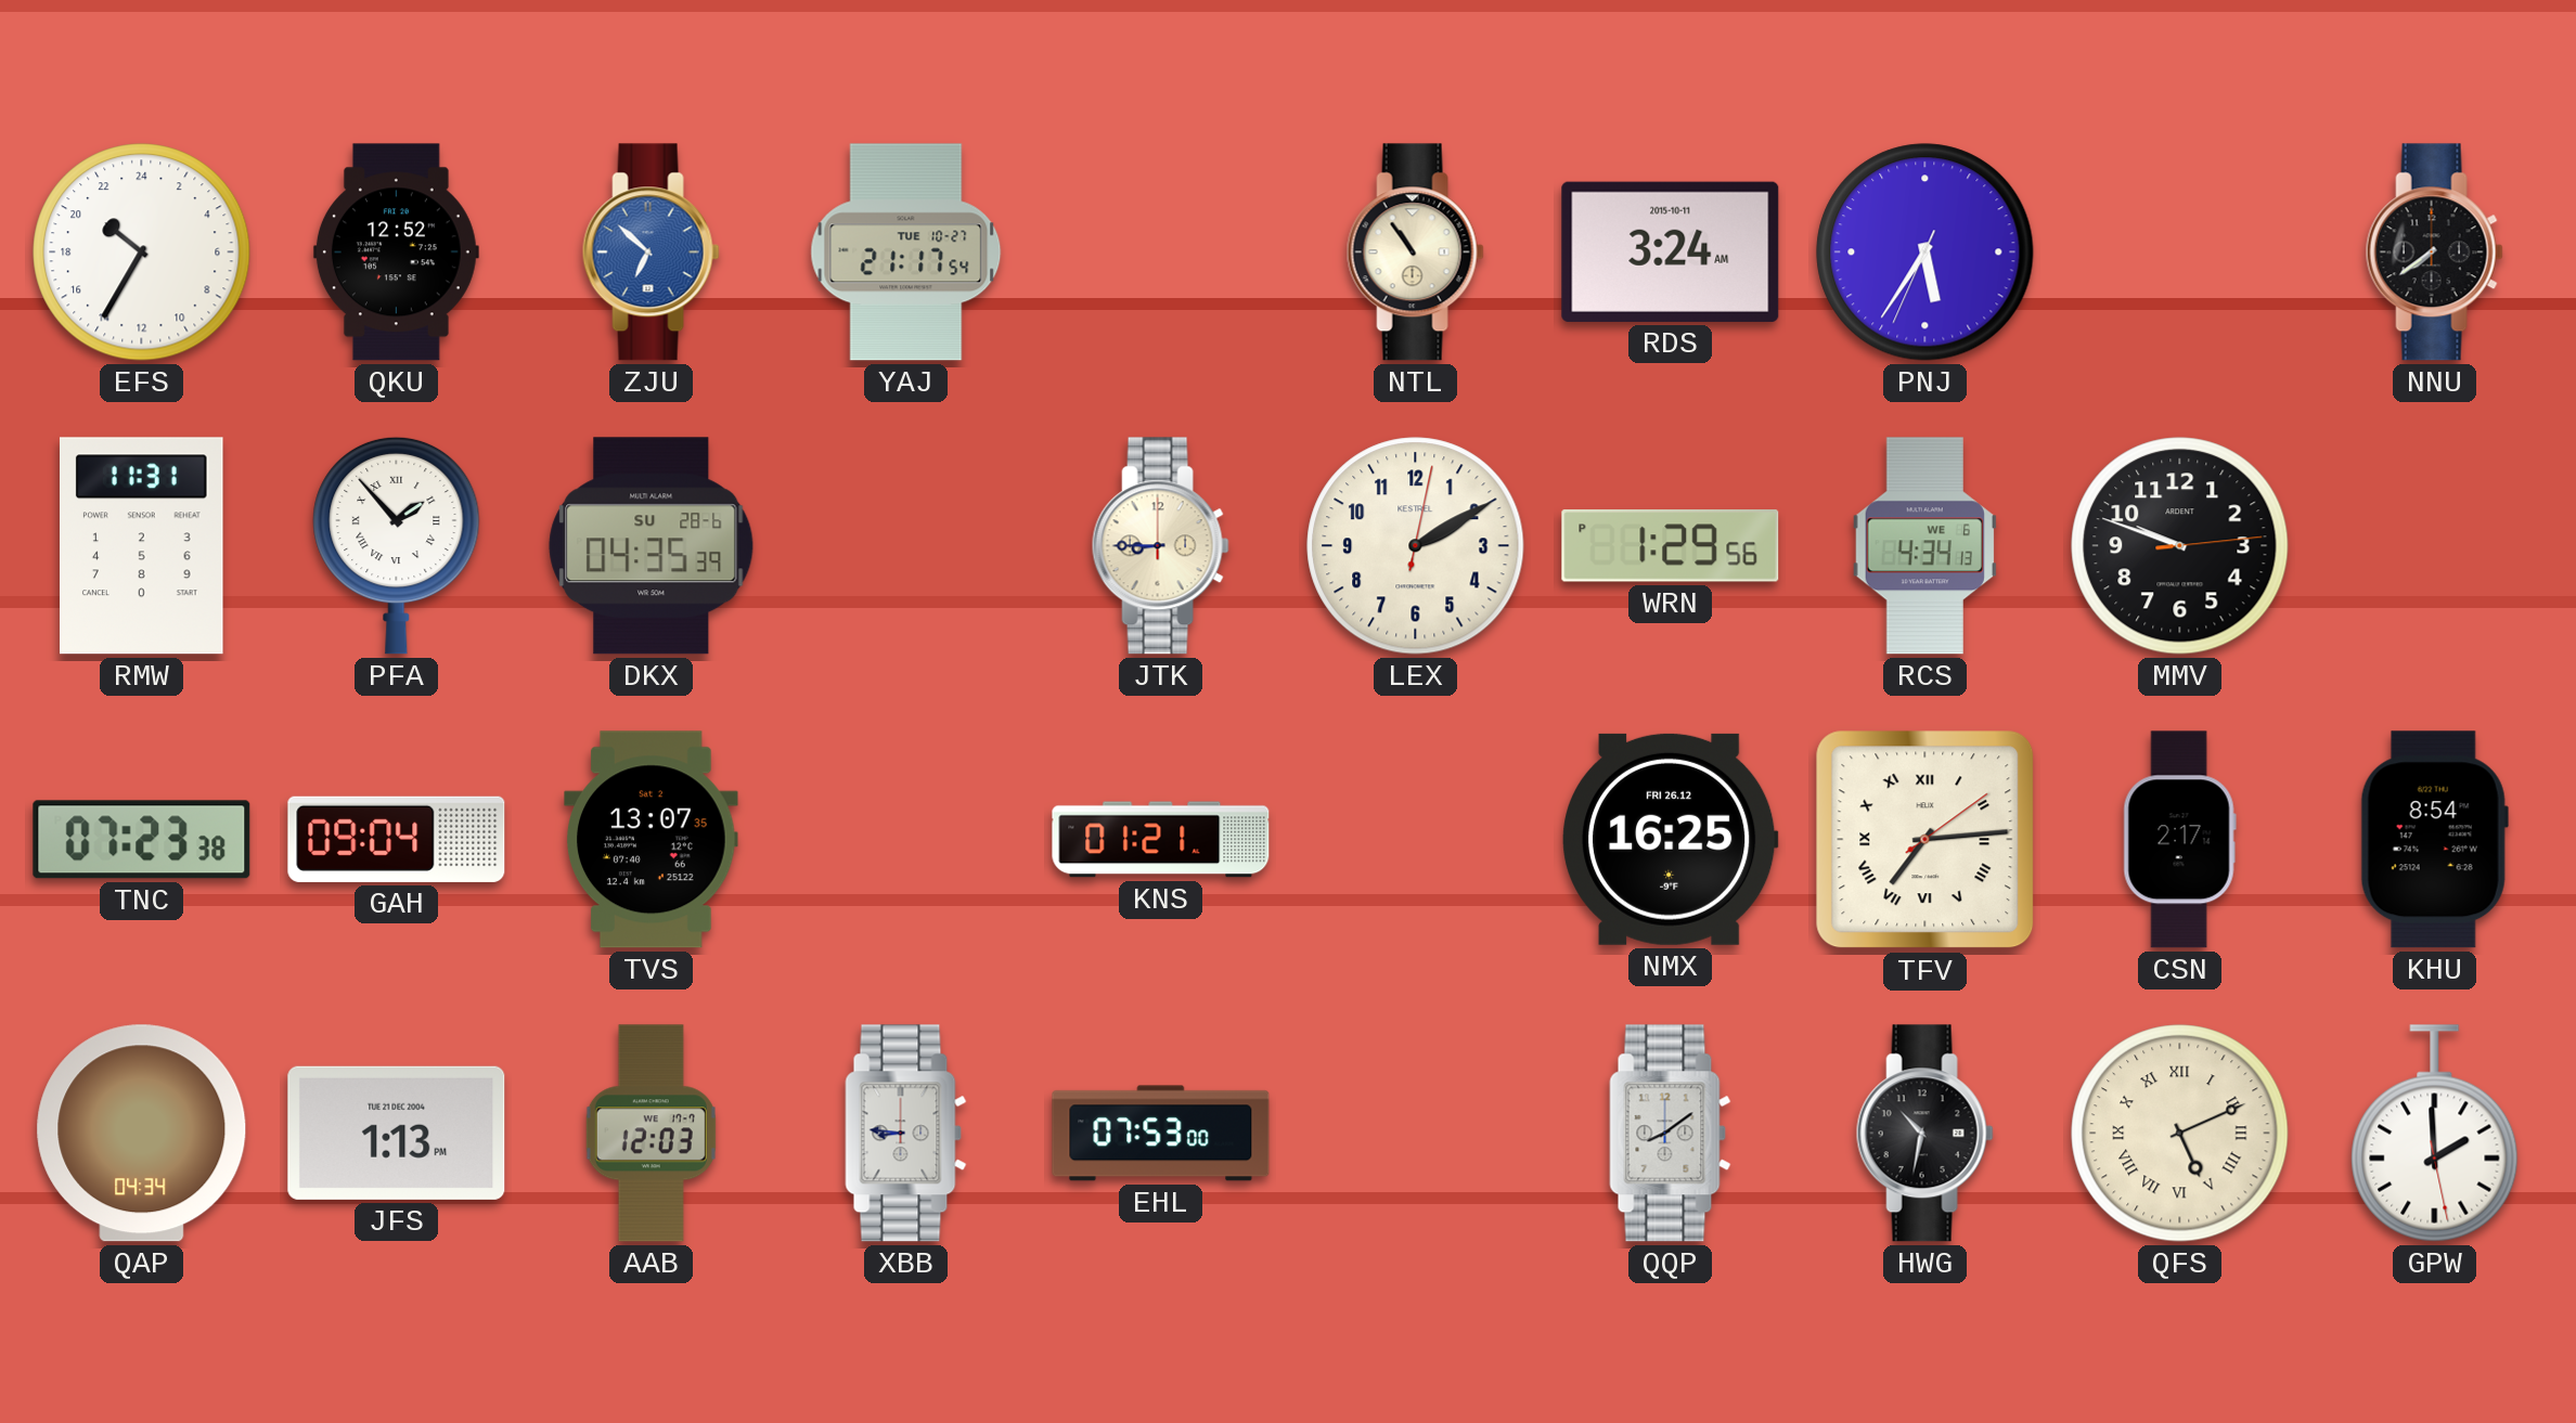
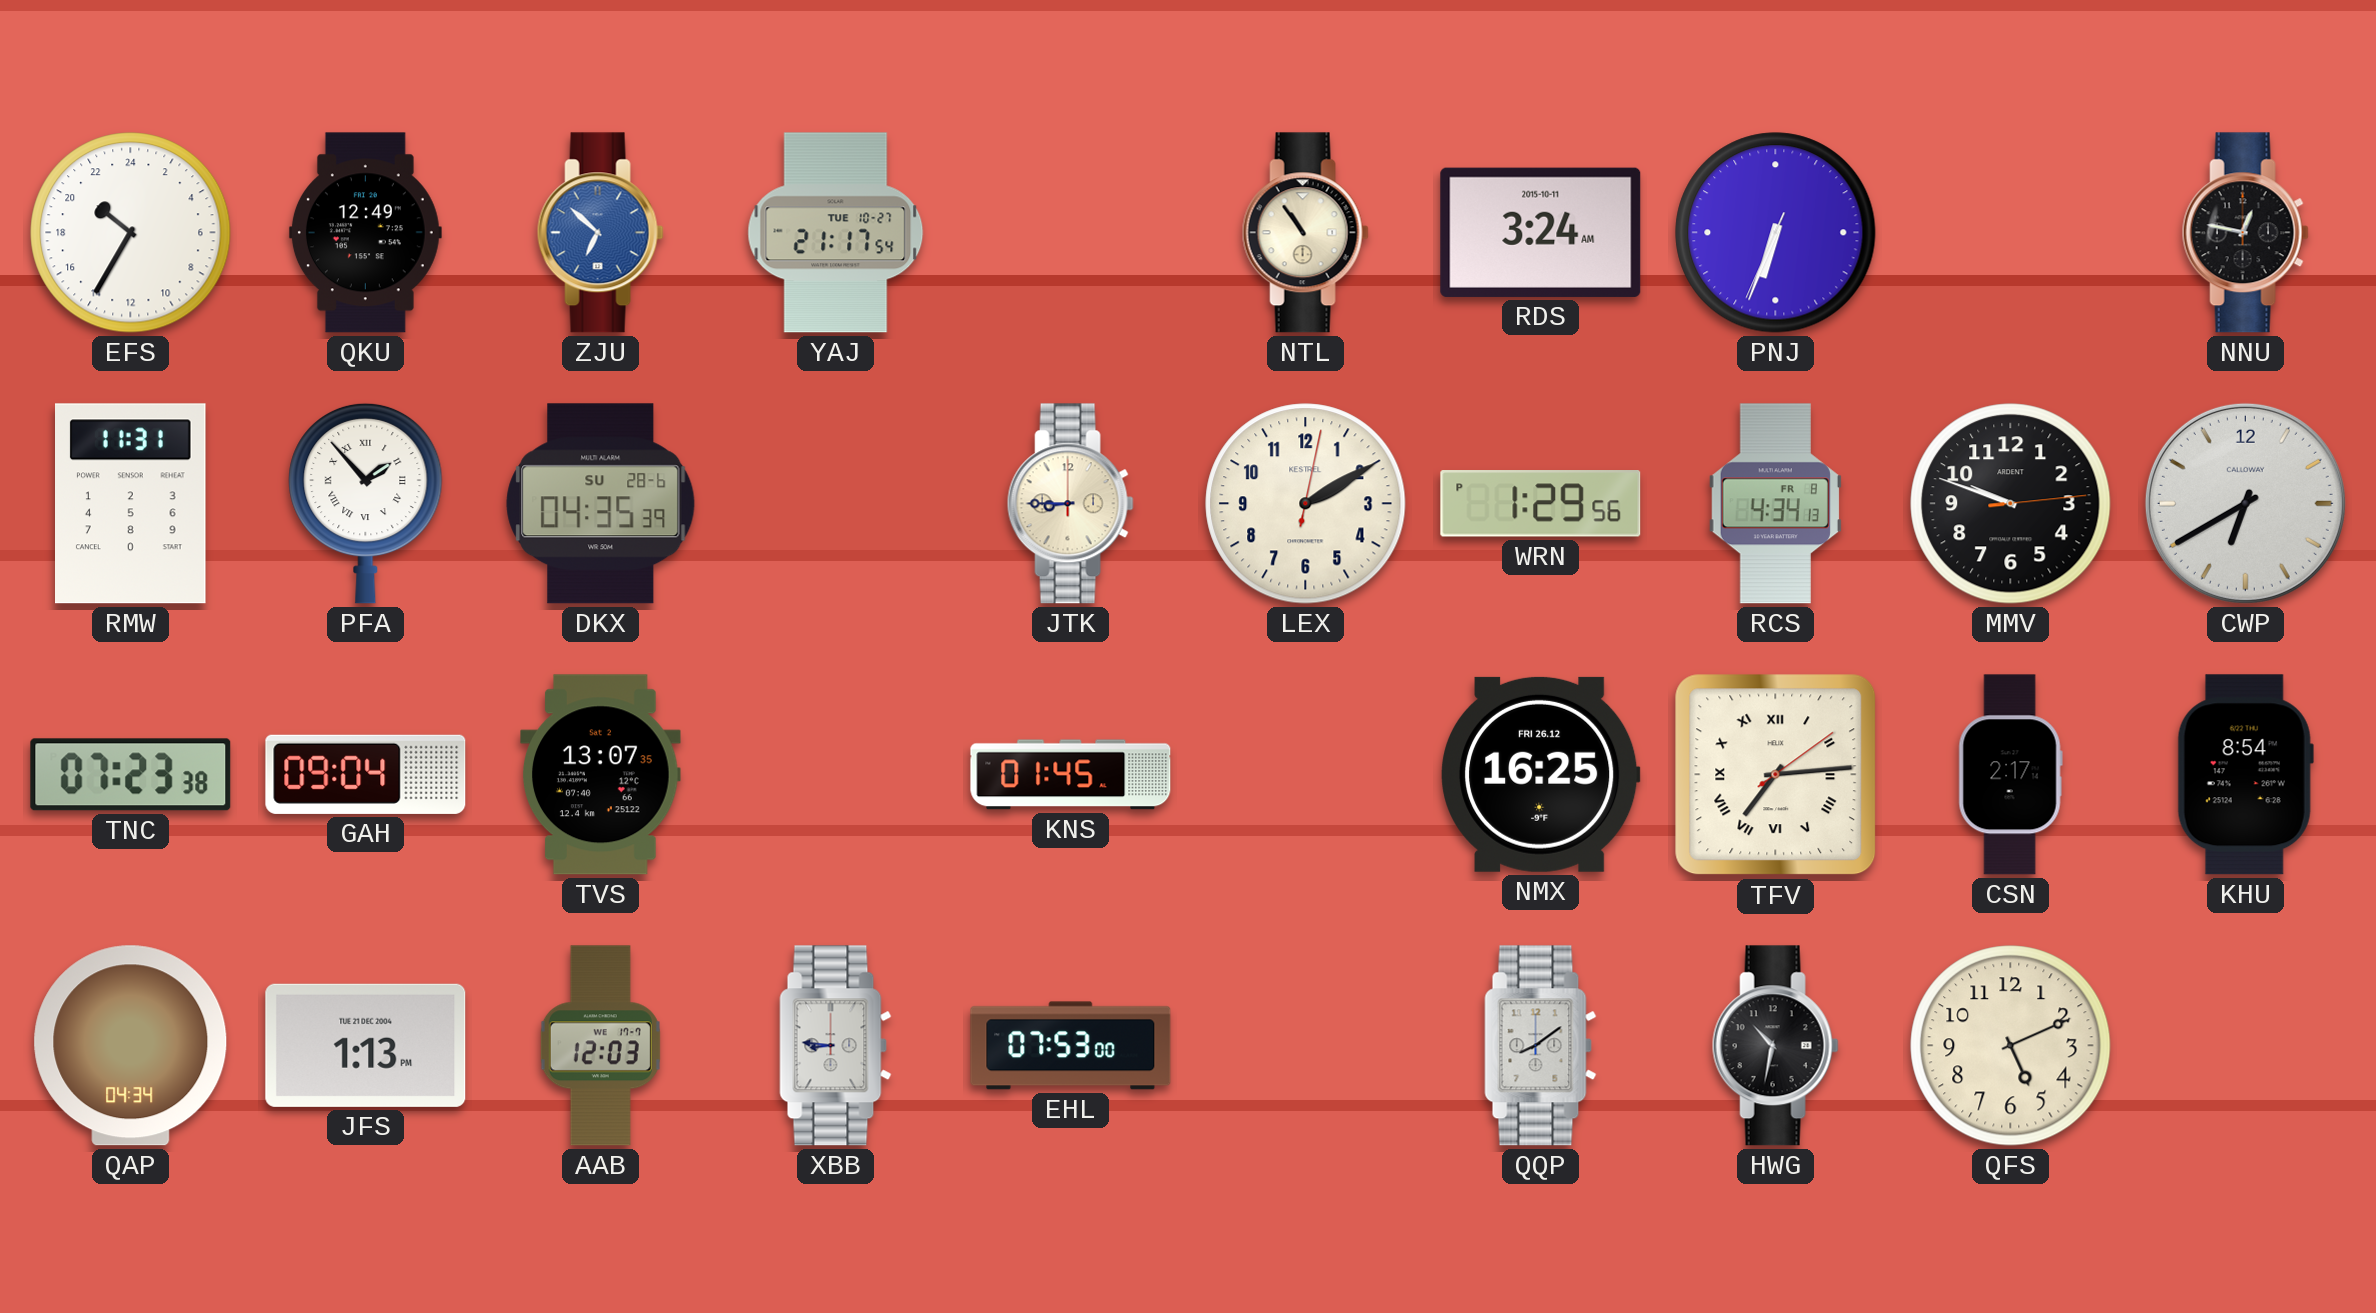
QKU: 12:52 -> 12:49 (365, 233)
PNJ: 5:35 -> 6:33 (1776, 233)
NNU: 7:39 -> 12:47 (2245, 233)
RCS date: WE 6 -> FR 8 (1775, 504)
CWP: none -> 6:40 (2245, 503)
KNS: 01:21 -> 01:45 (1071, 775)
QFS numerals: Roman -> Arabic (2011, 1046)
GPW: 1:59 -> none (2435, 1134)
